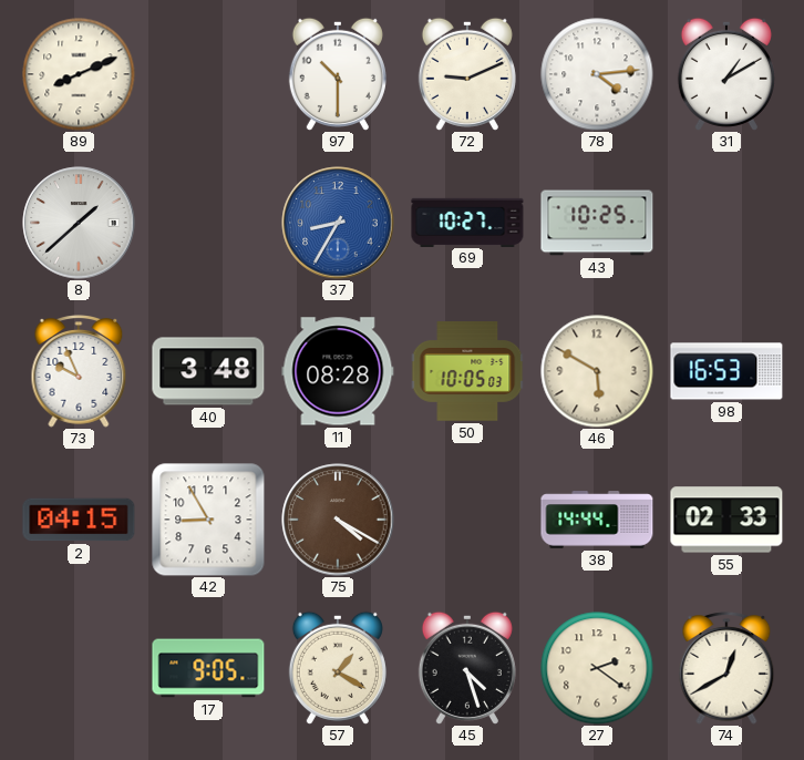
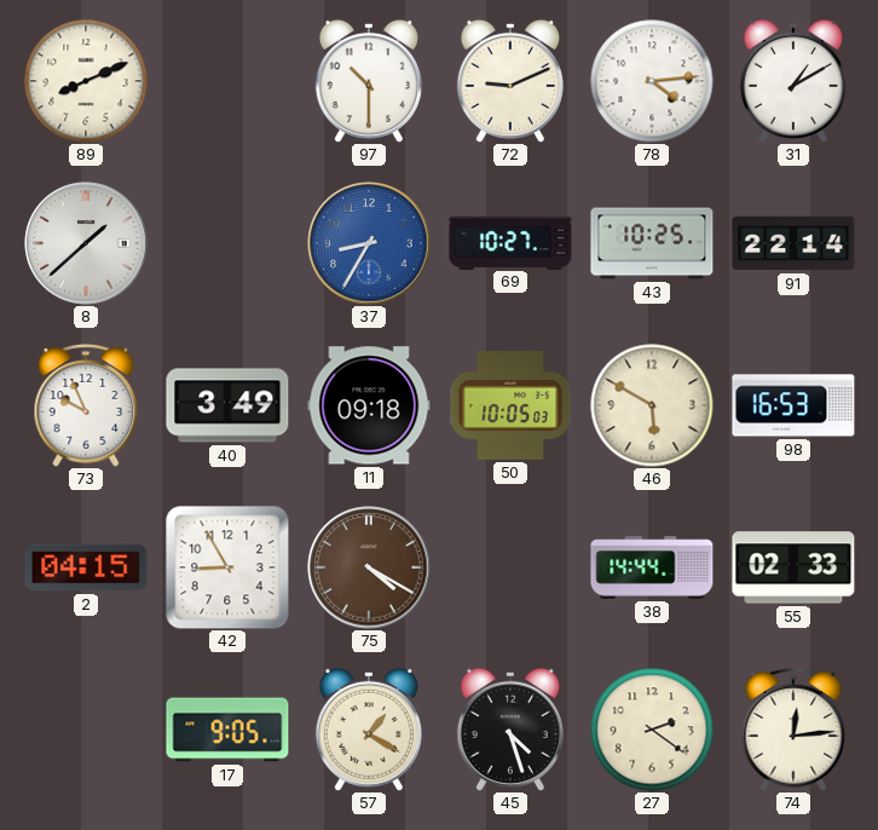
91: none -> 22:14 (793, 243)
40: 3:48 -> 3:49 (227, 405)
11: 08:28 -> 09:18 (369, 405)
74: 12:40 -> 12:14 (793, 730)
